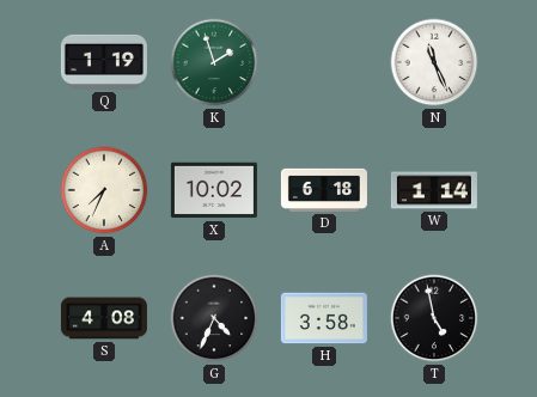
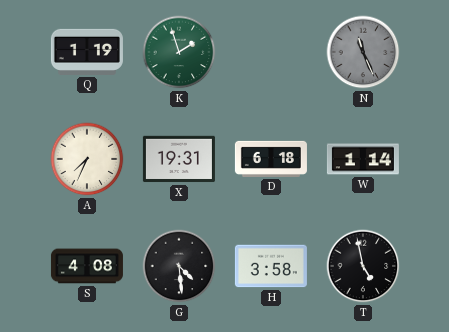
N dial: white -> grey (363, 52)
X: 10:02 -> 19:31 (179, 159)
G: 4:34 -> 4:29 (179, 266)
